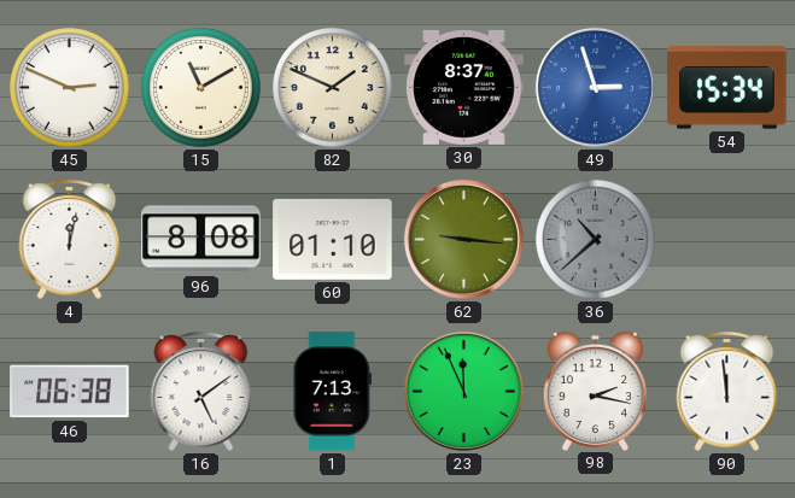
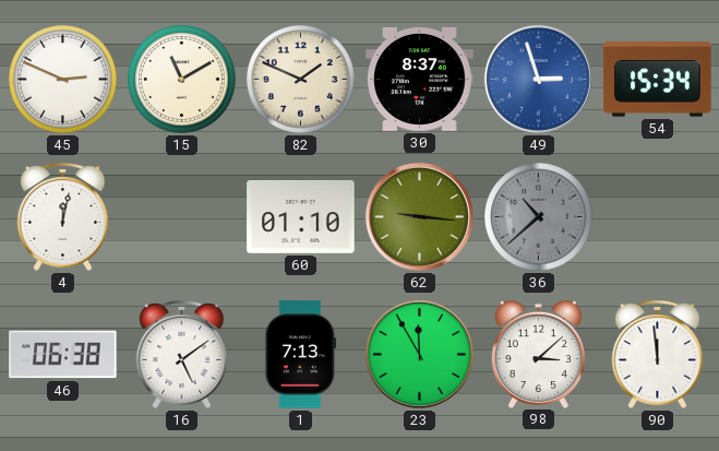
96: 8:08 -> none (201, 240)
23: 11:56 -> 11:55 (419, 354)
98: 2:17 -> 3:08 (538, 354)
